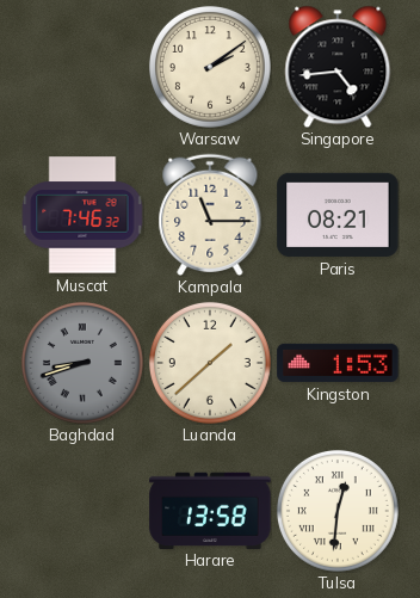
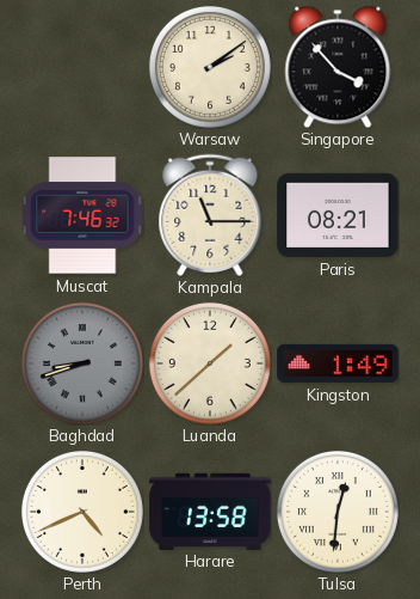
Singapore: 4:44 -> 3:53 (338, 67)
Kingston: 1:53 -> 1:49 (338, 363)
Perth: none -> 4:41 (82, 512)
